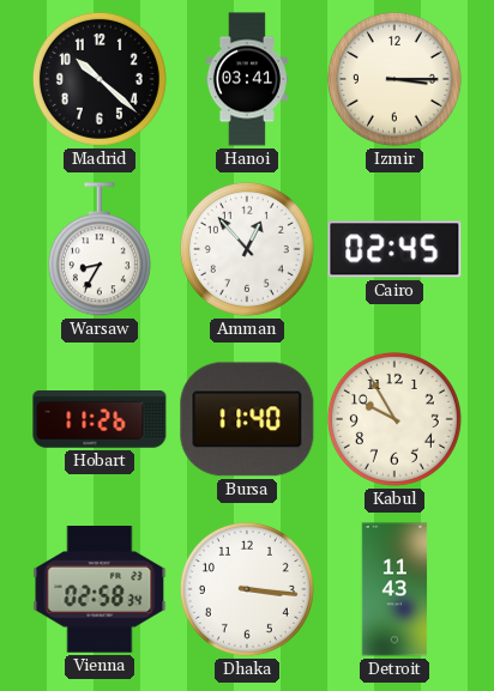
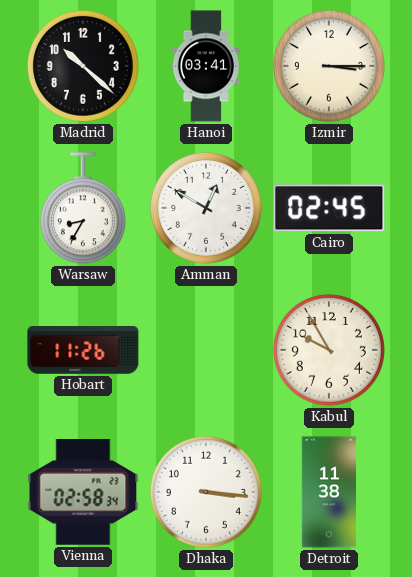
Amman: 12:53 -> 12:50 (206, 208)
Bursa: 11:40 -> none (247, 419)
Detroit: 11:43 -> 11:38 (329, 492)
